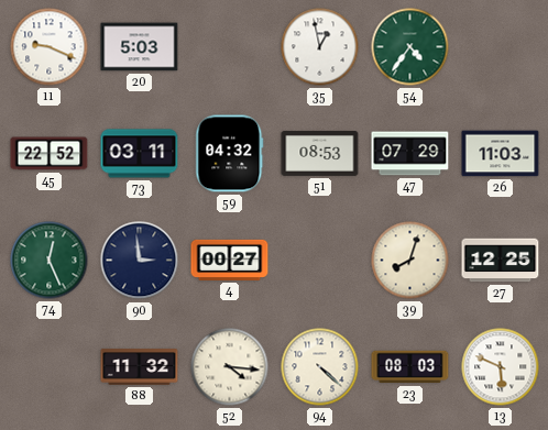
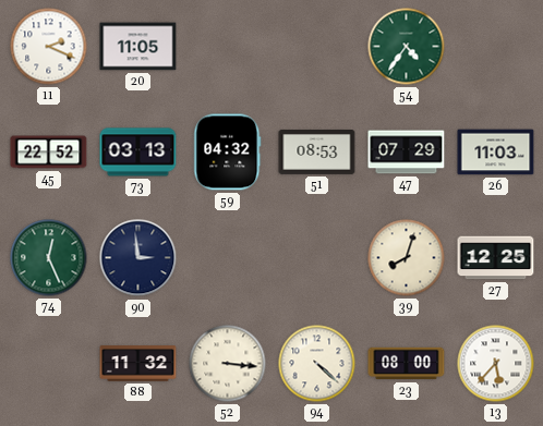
11: 9:19 -> 2:19 (49, 47)
20: 5:03 -> 11:05 (138, 47)
35: 12:58 -> none (320, 47)
73: 03:11 -> 03:13 (138, 153)
4: 00:27 -> none (230, 260)
52: 4:16 -> 3:16 (228, 364)
23: 08:03 -> 08:00 (407, 364)
13: 5:49 -> 5:37 (496, 364)
